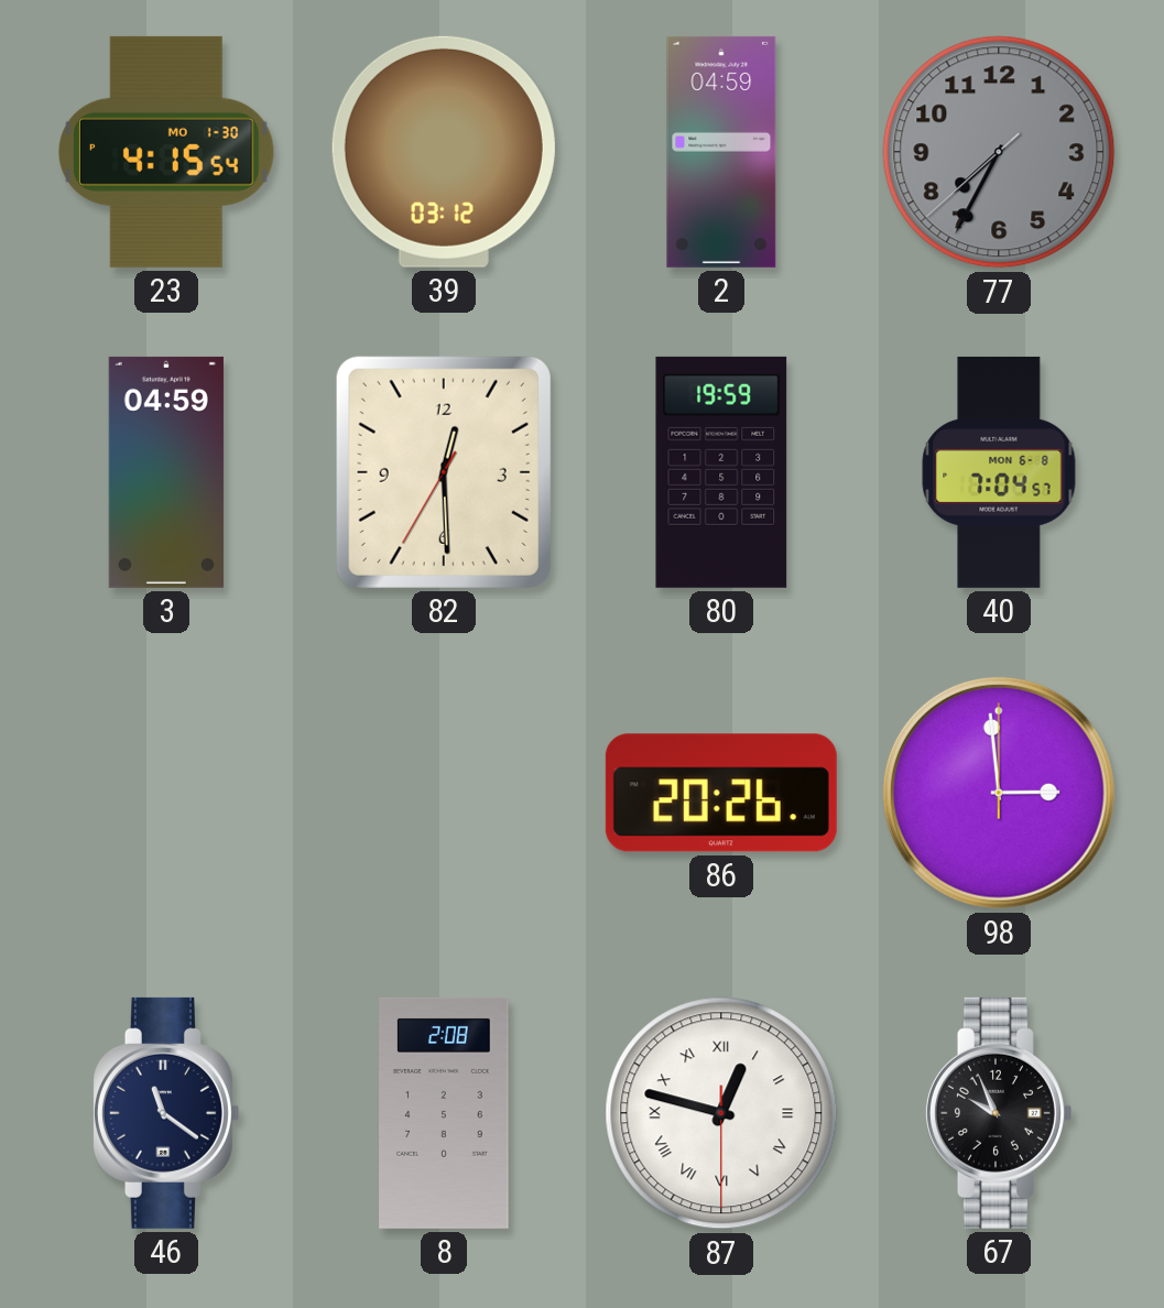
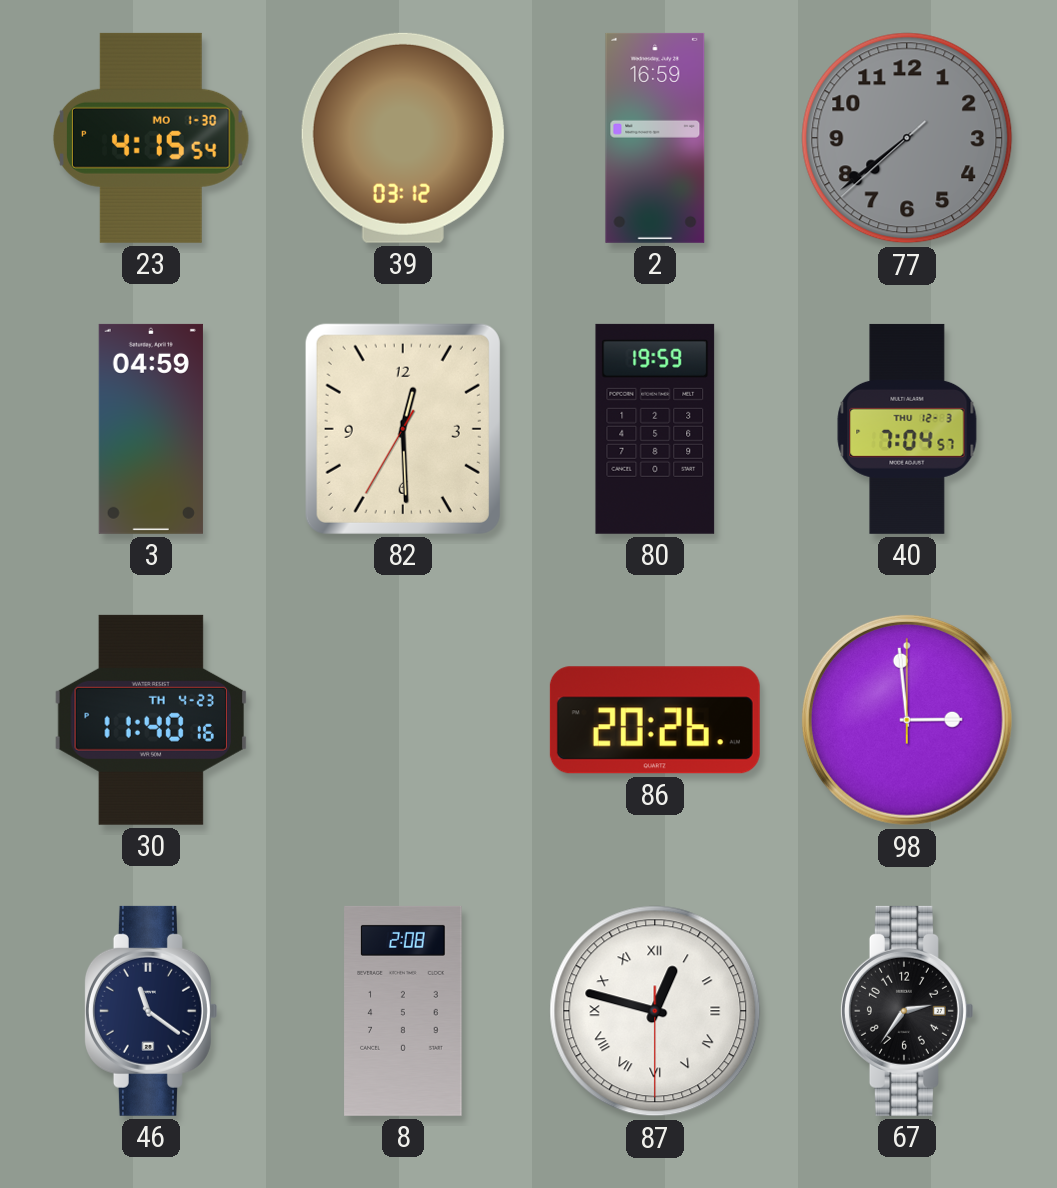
2: 04:59 -> 16:59 (655, 138)
77: 7:34 -> 7:38 (907, 138)
40 date: MON 6-8 -> THU 12-3 (907, 429)
30: none -> 11:40 (150, 720)
67: 9:56 -> 2:36 (906, 1011)
